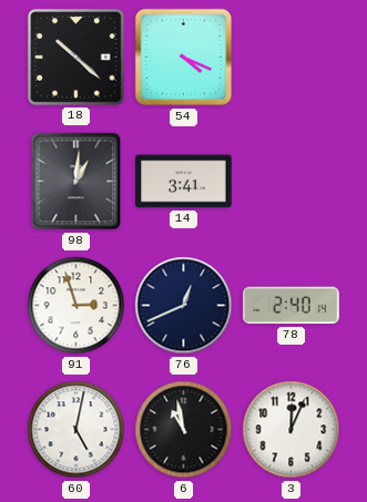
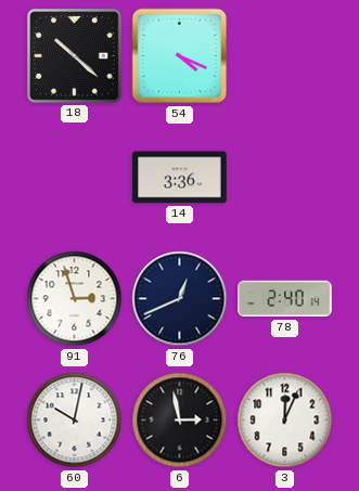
98: 1:01 -> none (77, 182)
14: 3:41 -> 3:36 (180, 178)
60: 5:02 -> 10:02 (75, 421)
6: 10:58 -> 2:58 (180, 421)
